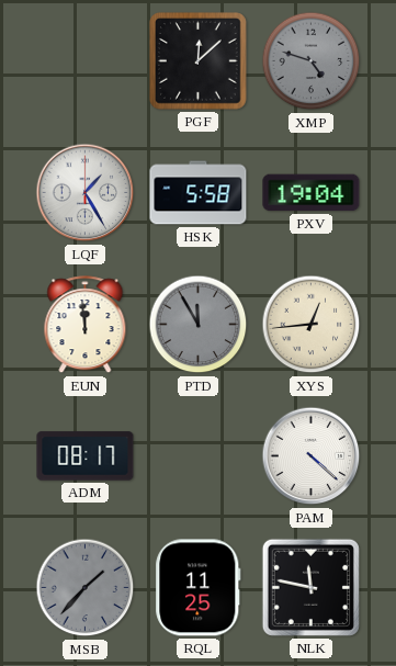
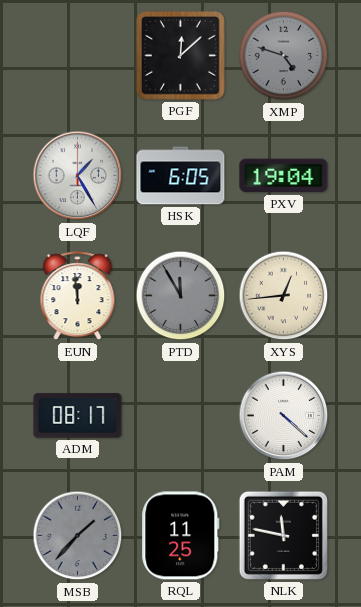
HSK: 5:58 -> 6:05 (181, 176)
